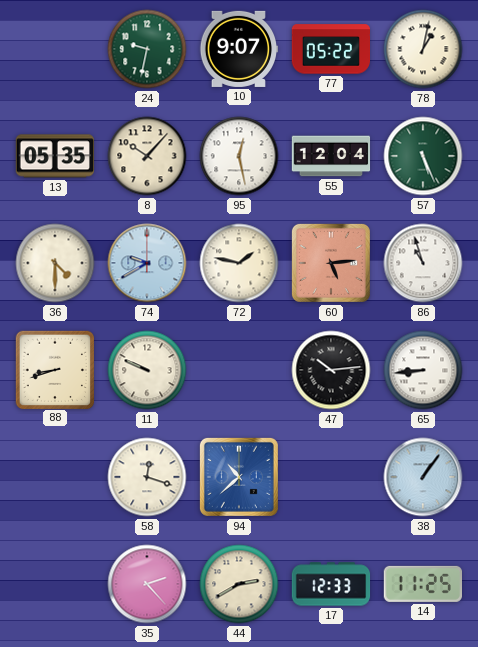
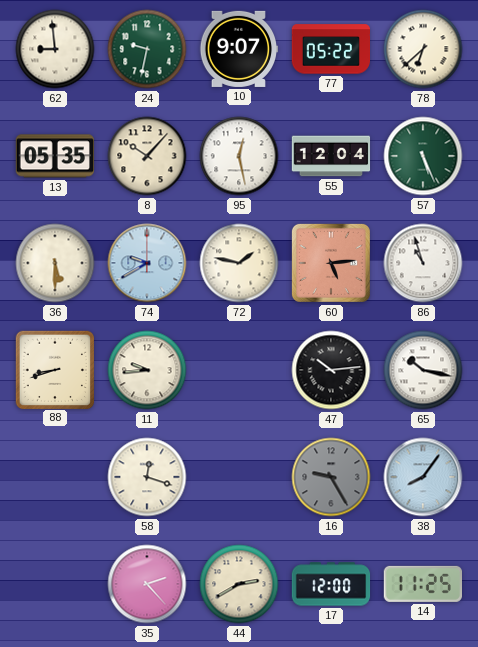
62: none -> 8:59 (55, 49)
78: 1:02 -> 6:38 (423, 49)
36: 4:30 -> 5:30 (55, 263)
11: 9:49 -> 9:44 (147, 370)
65: 8:44 -> 10:17 (423, 370)
94: 10:38 -> none (239, 477)
16: none -> 9:25 (331, 477)
38: 1:06 -> 8:06 (423, 477)
17: 12:33 -> 12:00 (331, 584)
